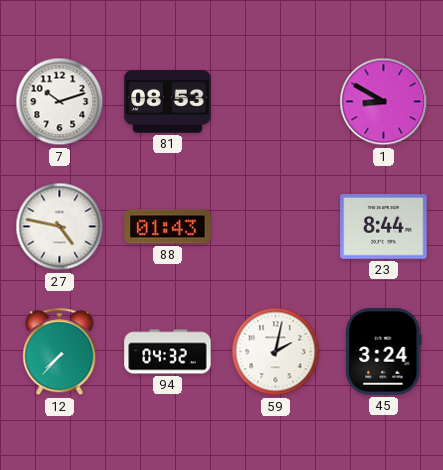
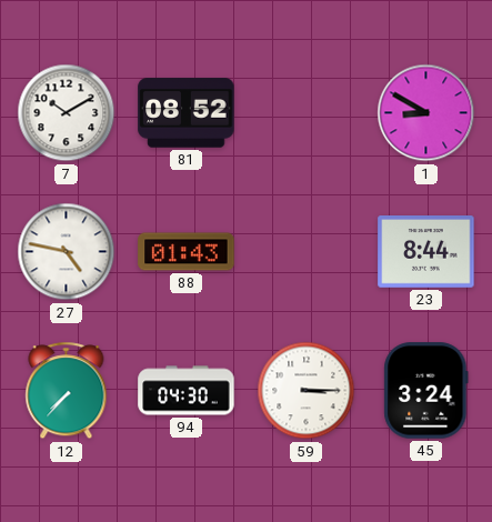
7: 10:12 -> 10:10 (67, 113)
81: 08:53 -> 08:52 (187, 113)
94: 04:32 -> 04:30 (187, 391)
59: 2:02 -> 3:15 (307, 391)
